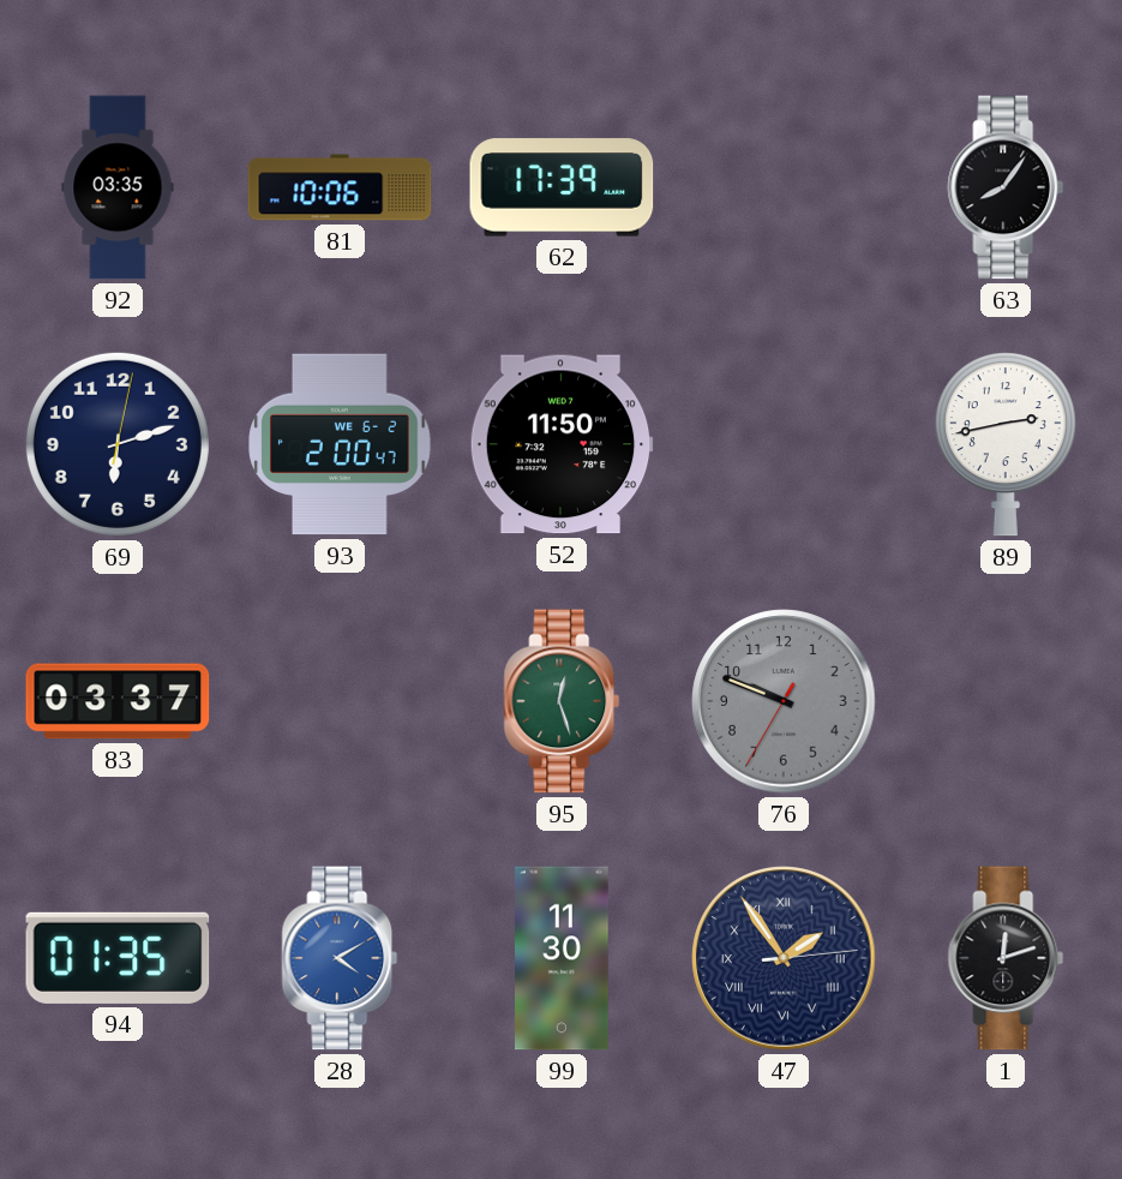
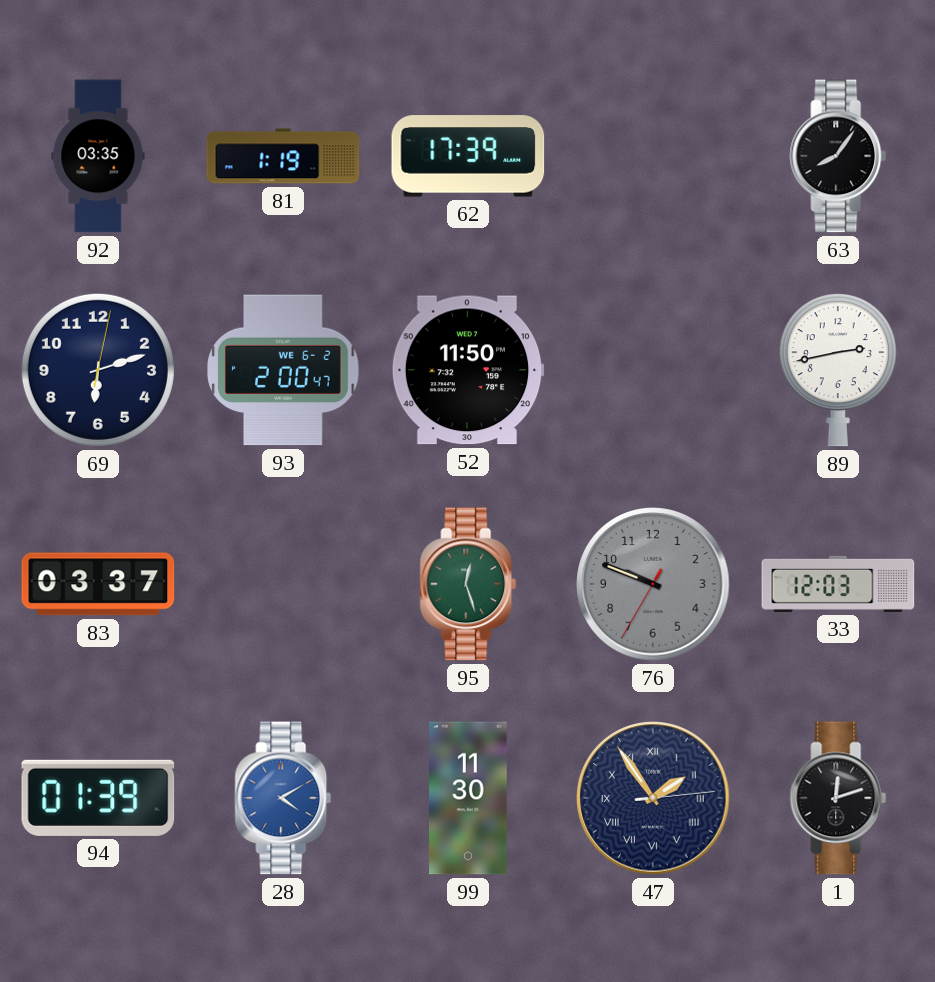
81: 10:06 -> 1:19 (283, 156)
33: none -> 12:03 (838, 584)
94: 01:35 -> 01:39 (98, 798)
